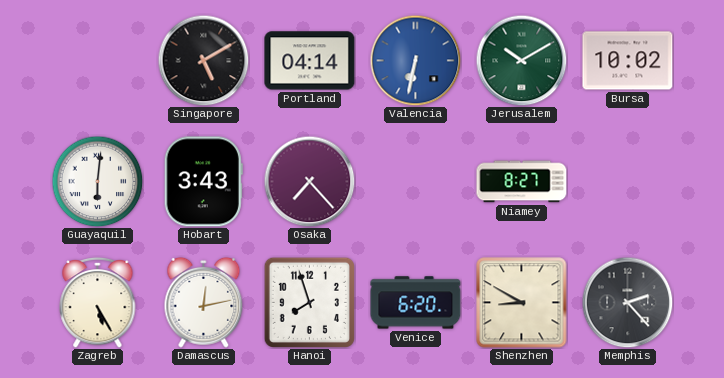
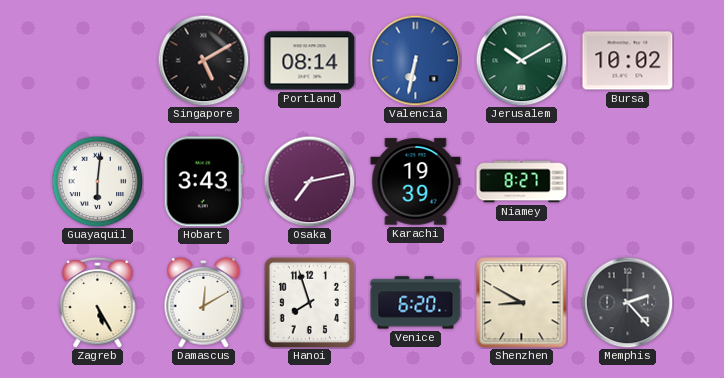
Portland: 04:14 -> 08:14 (310, 61)
Osaka: 7:23 -> 7:13 (309, 181)
Karachi: none -> 19:39 (416, 182)
Damascus: 12:13 -> 12:10 (204, 302)
